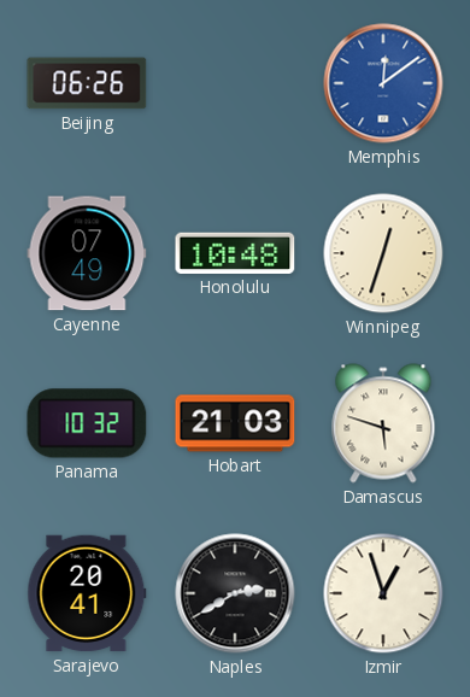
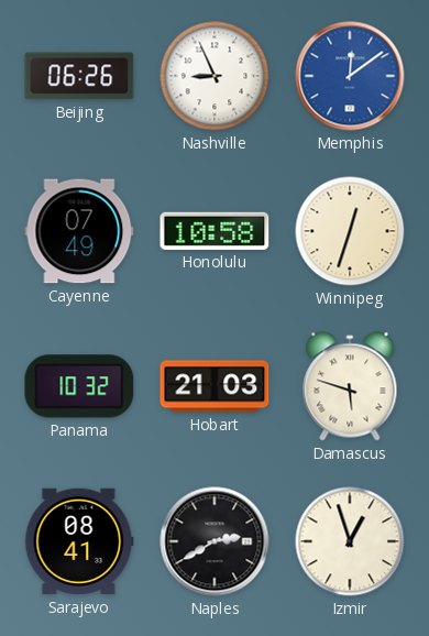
Nashville: none -> 8:56 (215, 76)
Honolulu: 10:48 -> 10:58 (215, 231)
Sarajevo: 20:41 -> 08:41 (79, 541)
